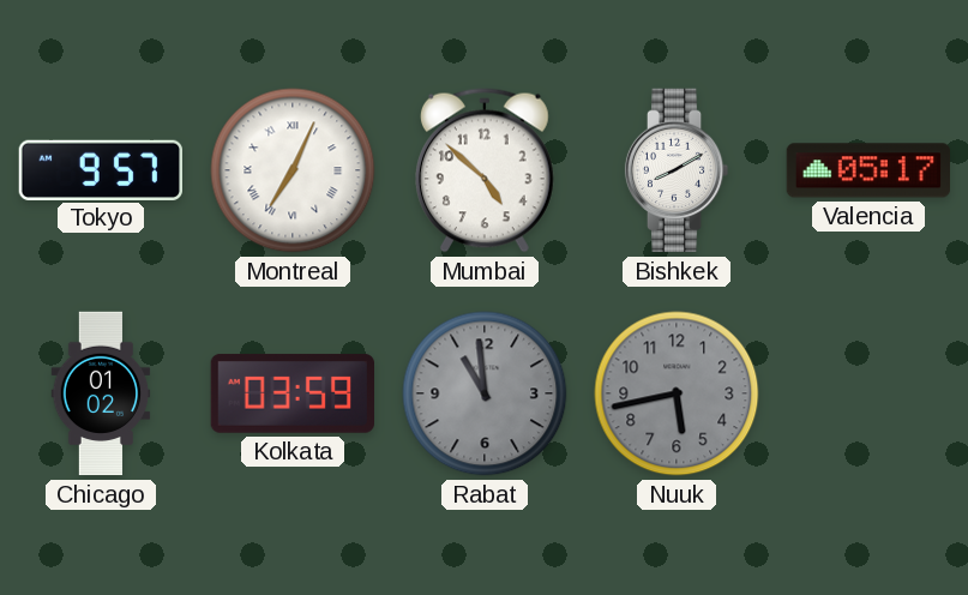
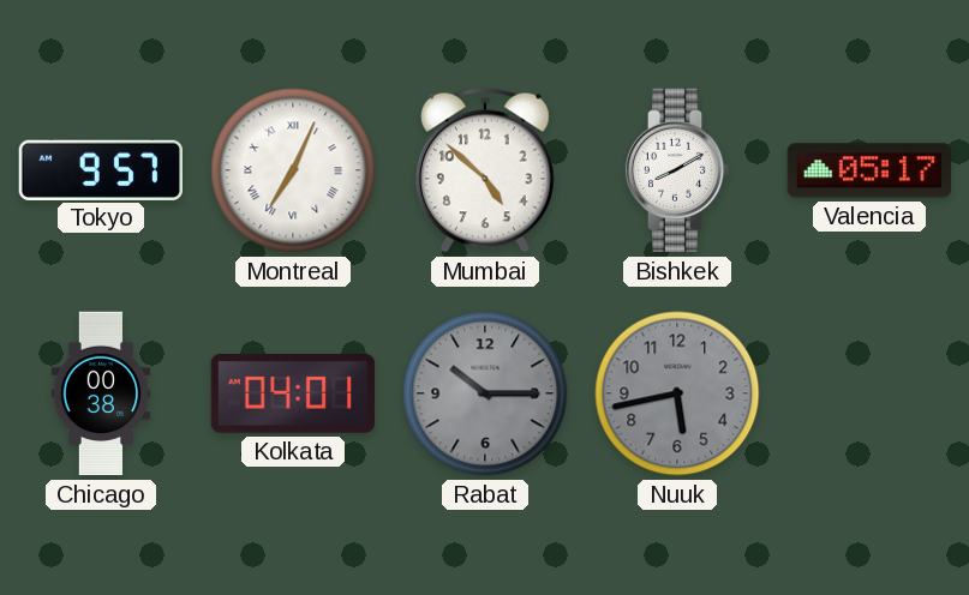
Chicago: 01:02 -> 00:38 (101, 393)
Kolkata: 03:59 -> 04:01 (292, 393)
Rabat: 10:59 -> 10:15 (485, 393)
